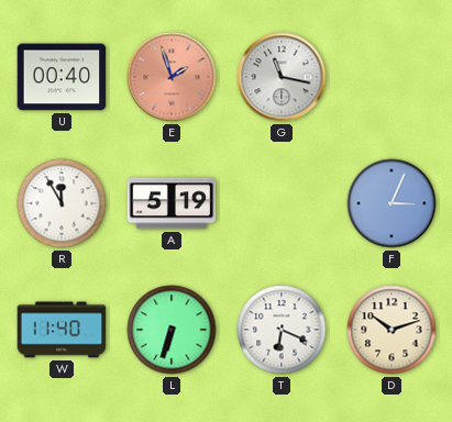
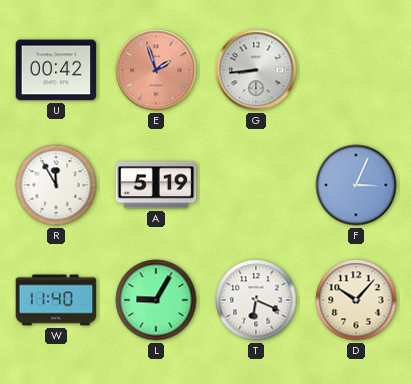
U: 00:40 -> 00:42 (56, 70)
G: 11:17 -> 8:44 (256, 70)
L: 6:33 -> 9:05 (156, 300)
D: 10:12 -> 10:07 (356, 300)
